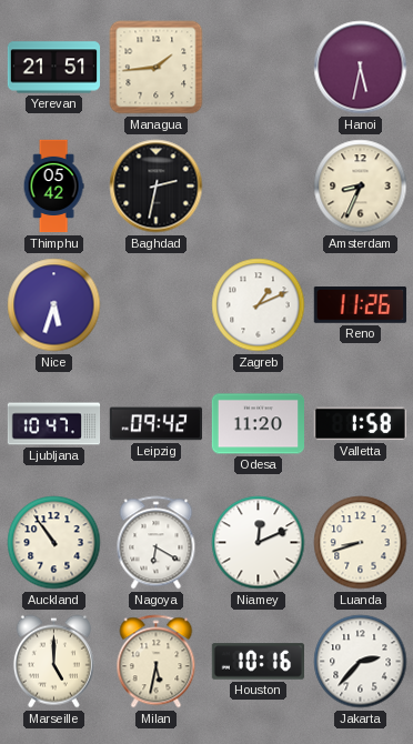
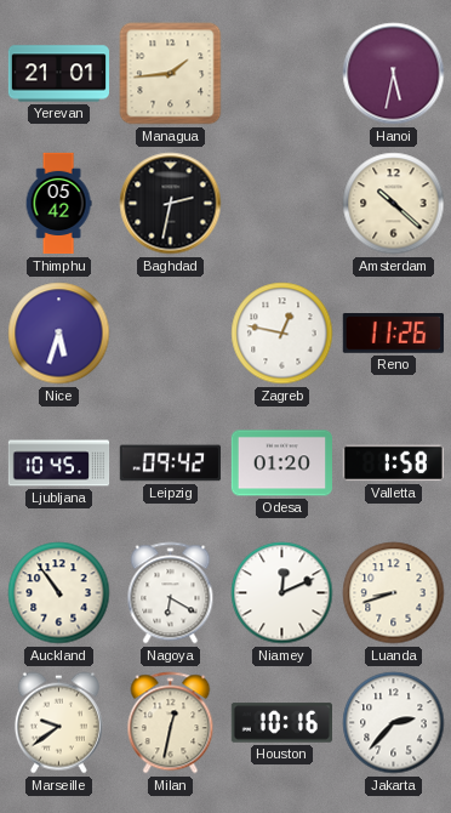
Yerevan: 21:51 -> 21:01 (59, 74)
Amsterdam: 8:34 -> 10:22 (394, 204)
Zagreb: 1:11 -> 12:47 (282, 334)
Ljubljana: 10:47 -> 10:45 (59, 464)
Odesa: 11:20 -> 01:20 (281, 464)
Marseille: 5:00 -> 9:39 (58, 723)
Milan: 5:32 -> 12:32 (171, 723)
